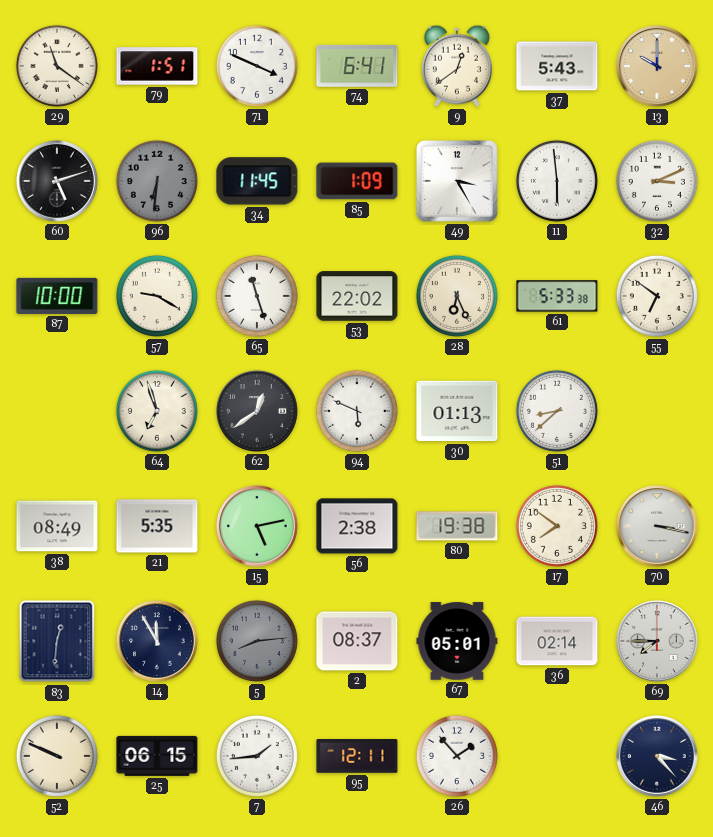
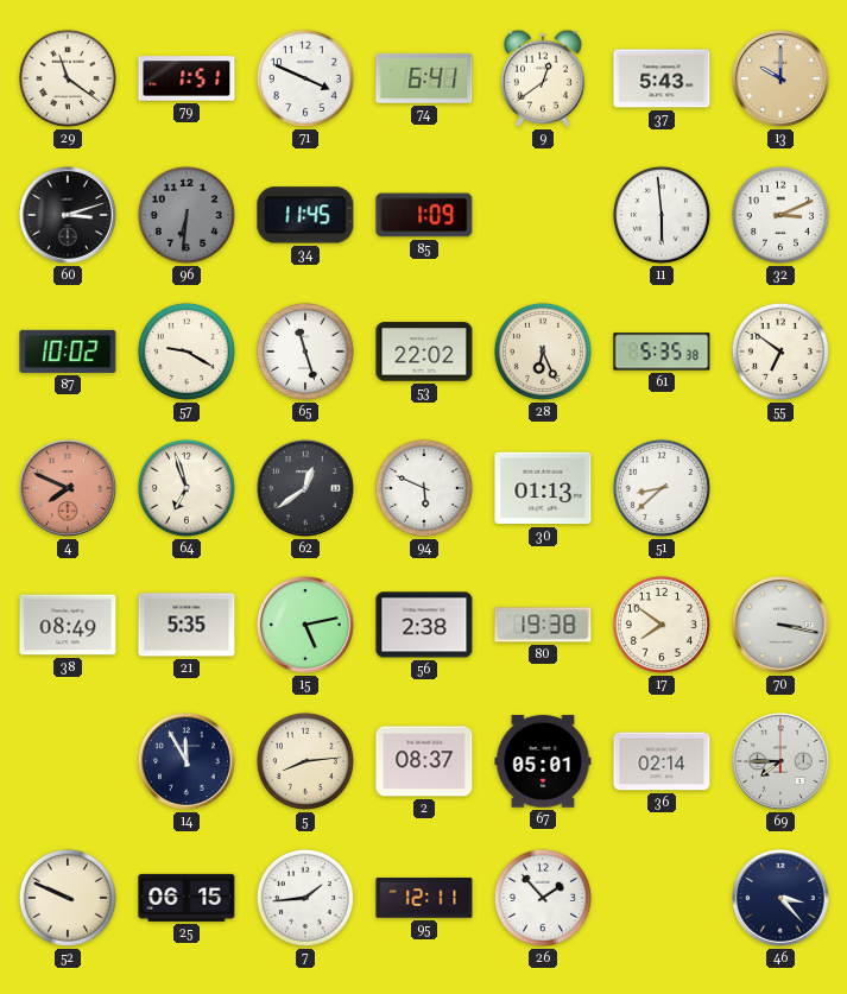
60: 5:12 -> 3:12 (69, 216)
49: 3:25 -> none (457, 181)
87: 10:00 -> 10:02 (68, 352)
61: 5:33 -> 5:35 (662, 352)
4: none -> 7:49 (69, 489)
83: 12:31 -> none (57, 641)
5 dial: grey -> cream (305, 761)
